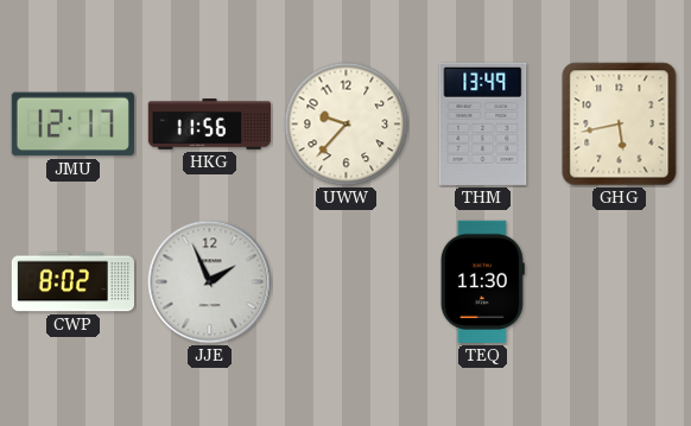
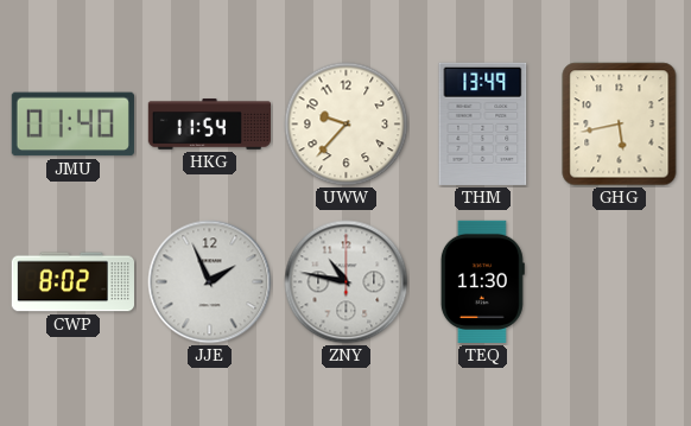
JMU: 12:17 -> 01:40 (72, 125)
HKG: 11:56 -> 11:54 (209, 125)
ZNY: none -> 10:47 (347, 282)
